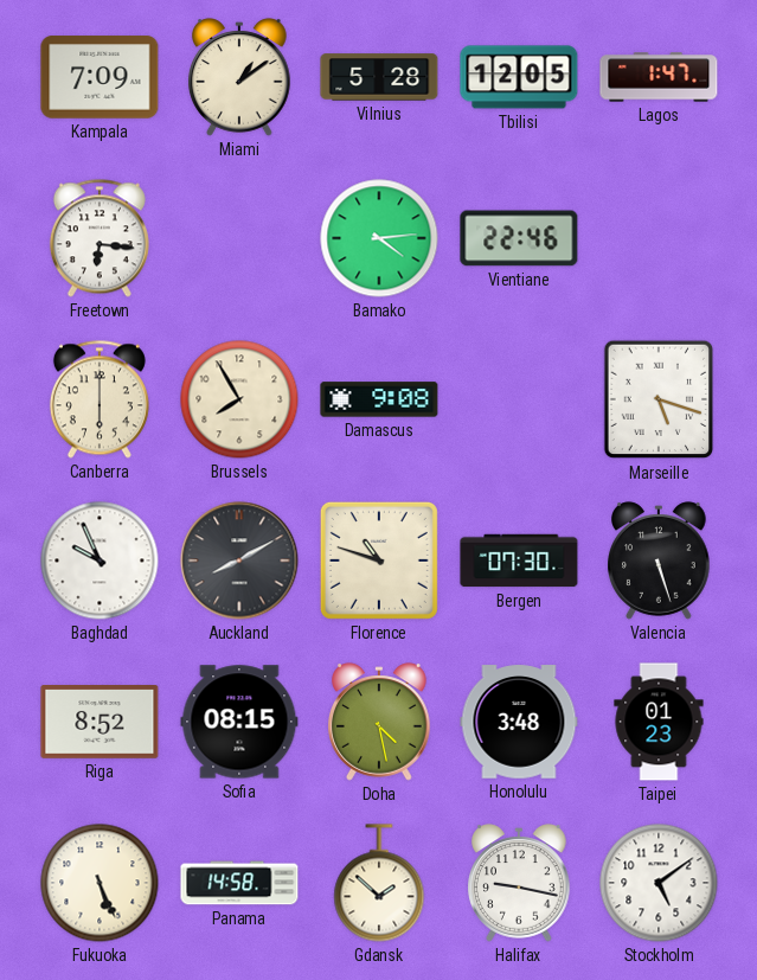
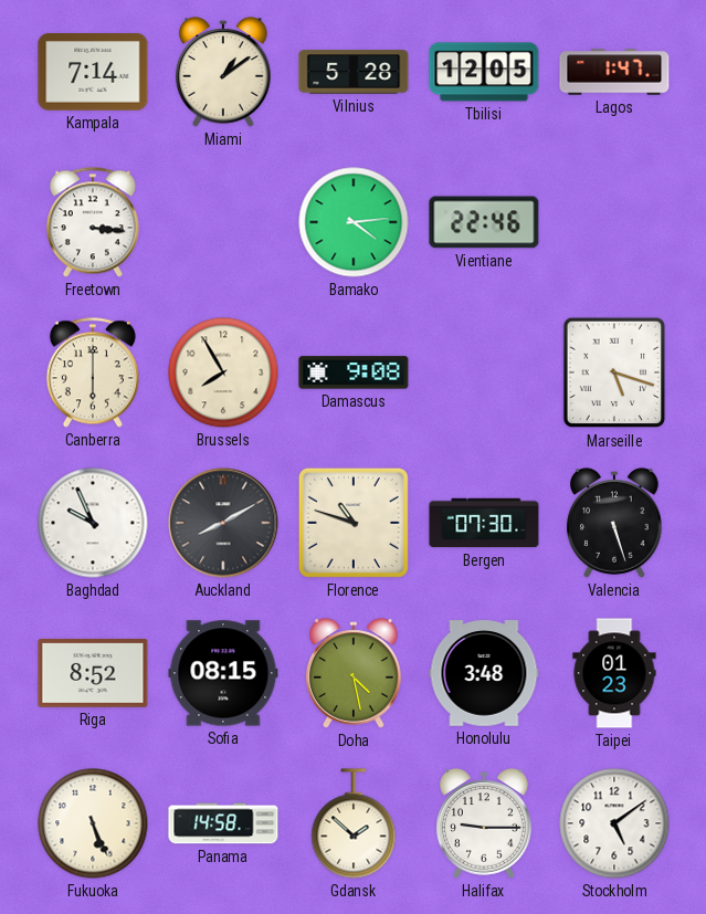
Kampala: 7:09 -> 7:14 (93, 72)
Freetown: 6:16 -> 3:16 (93, 222)
Halifax: 9:17 -> 9:15 (485, 823)
